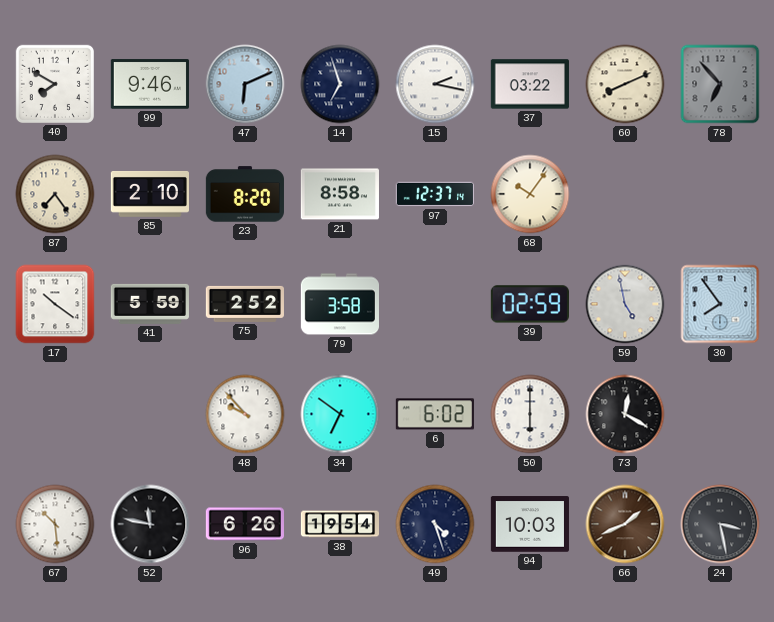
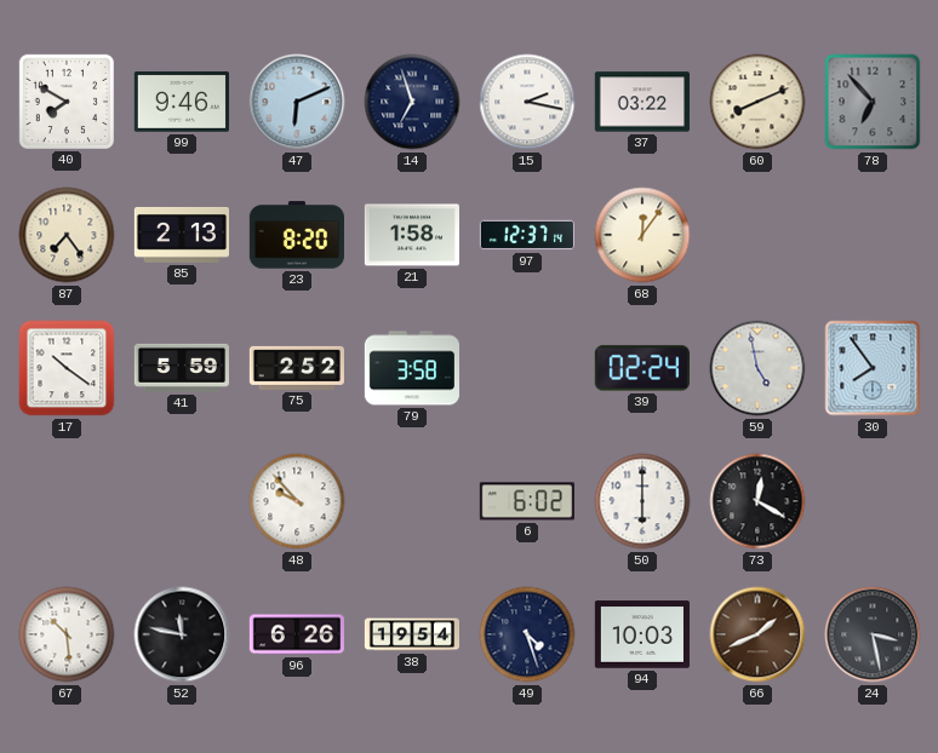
85: 2:10 -> 2:13 (181, 235)
21: 8:58 -> 1:58 (412, 235)
68: 10:06 -> 12:06 (642, 235)
39: 02:59 -> 02:24 (642, 368)
34: 6:51 -> none (340, 414)
